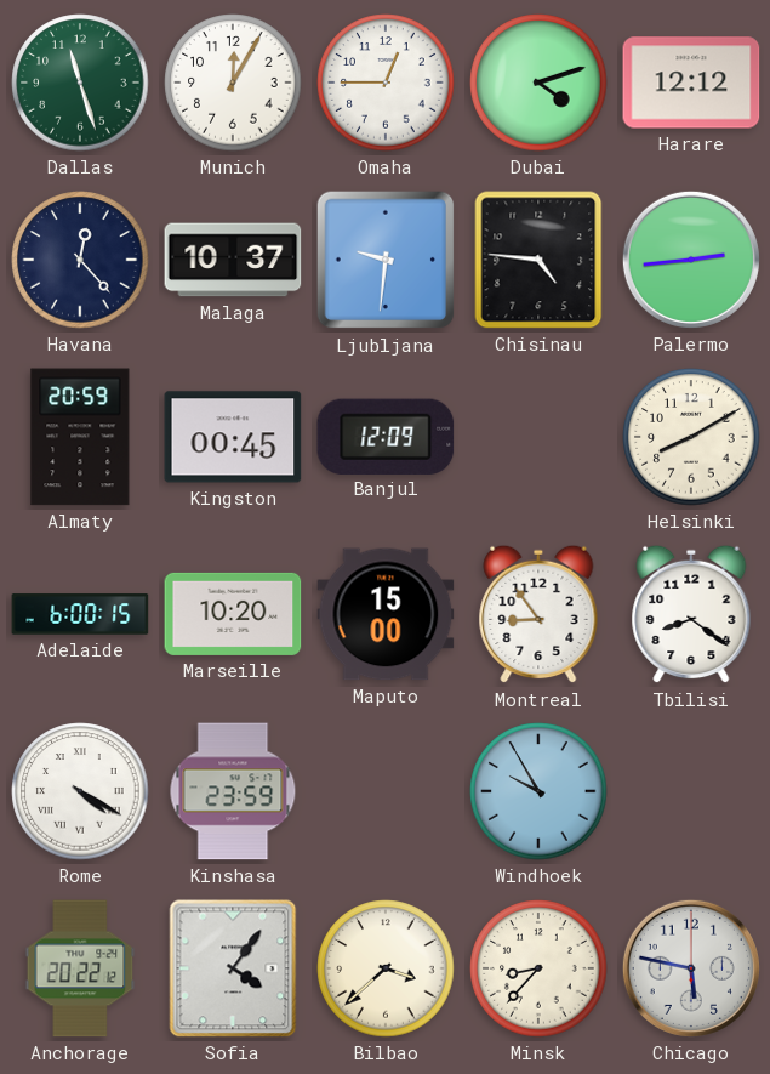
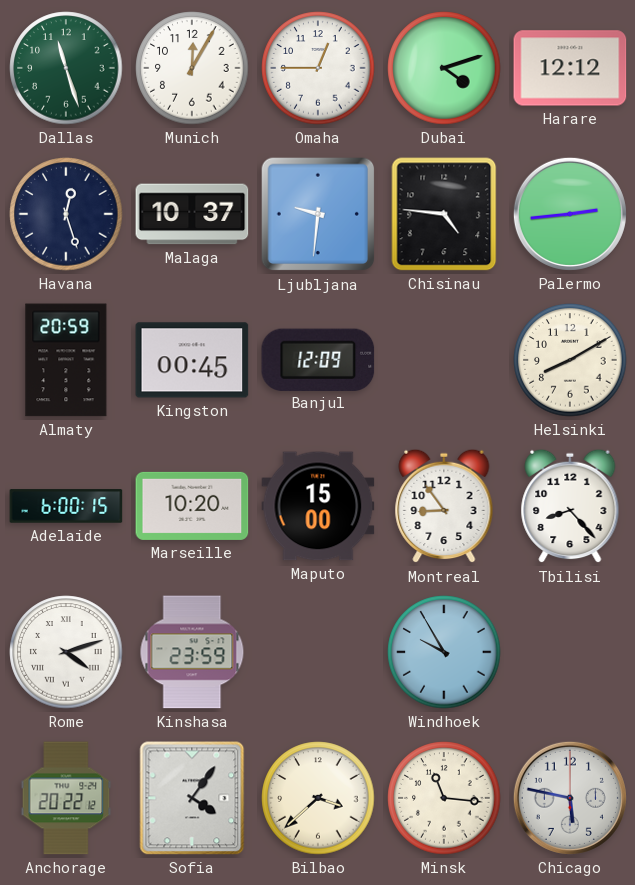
Havana: 12:23 -> 12:27 (66, 214)
Tbilisi: 8:21 -> 8:23 (570, 506)
Rome: 4:20 -> 4:12 (66, 652)
Minsk: 8:37 -> 11:16 (444, 798)
